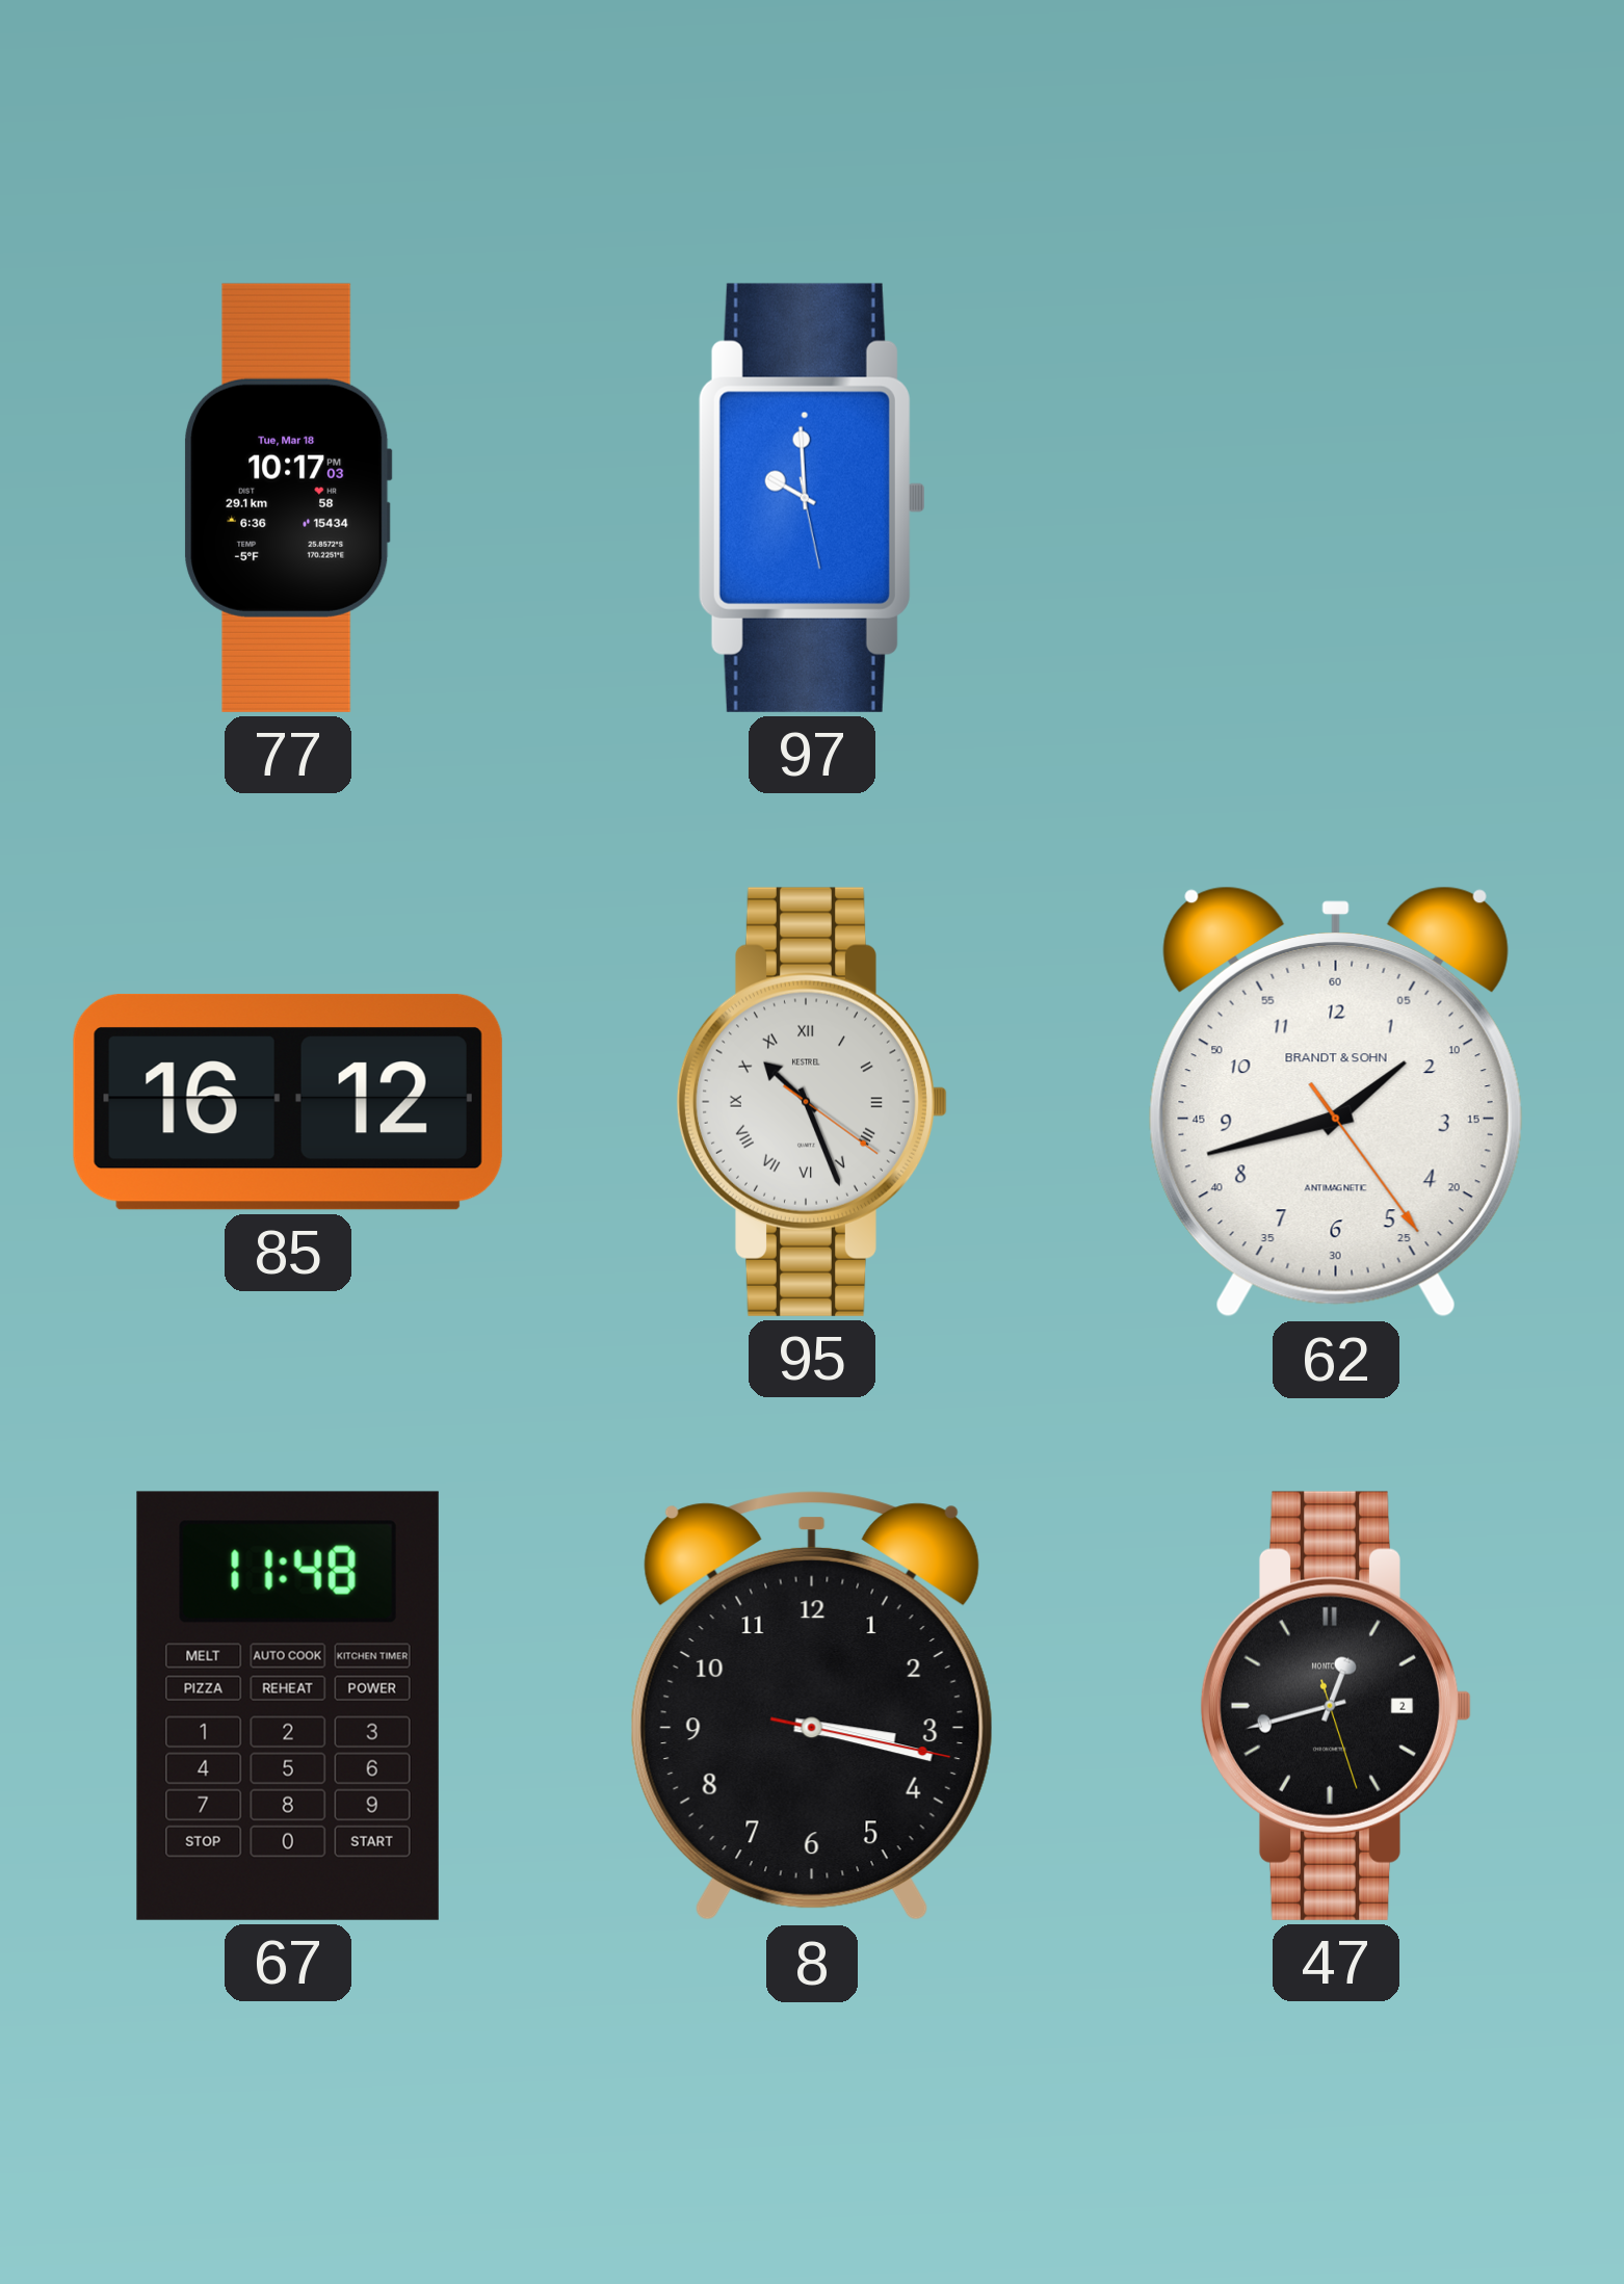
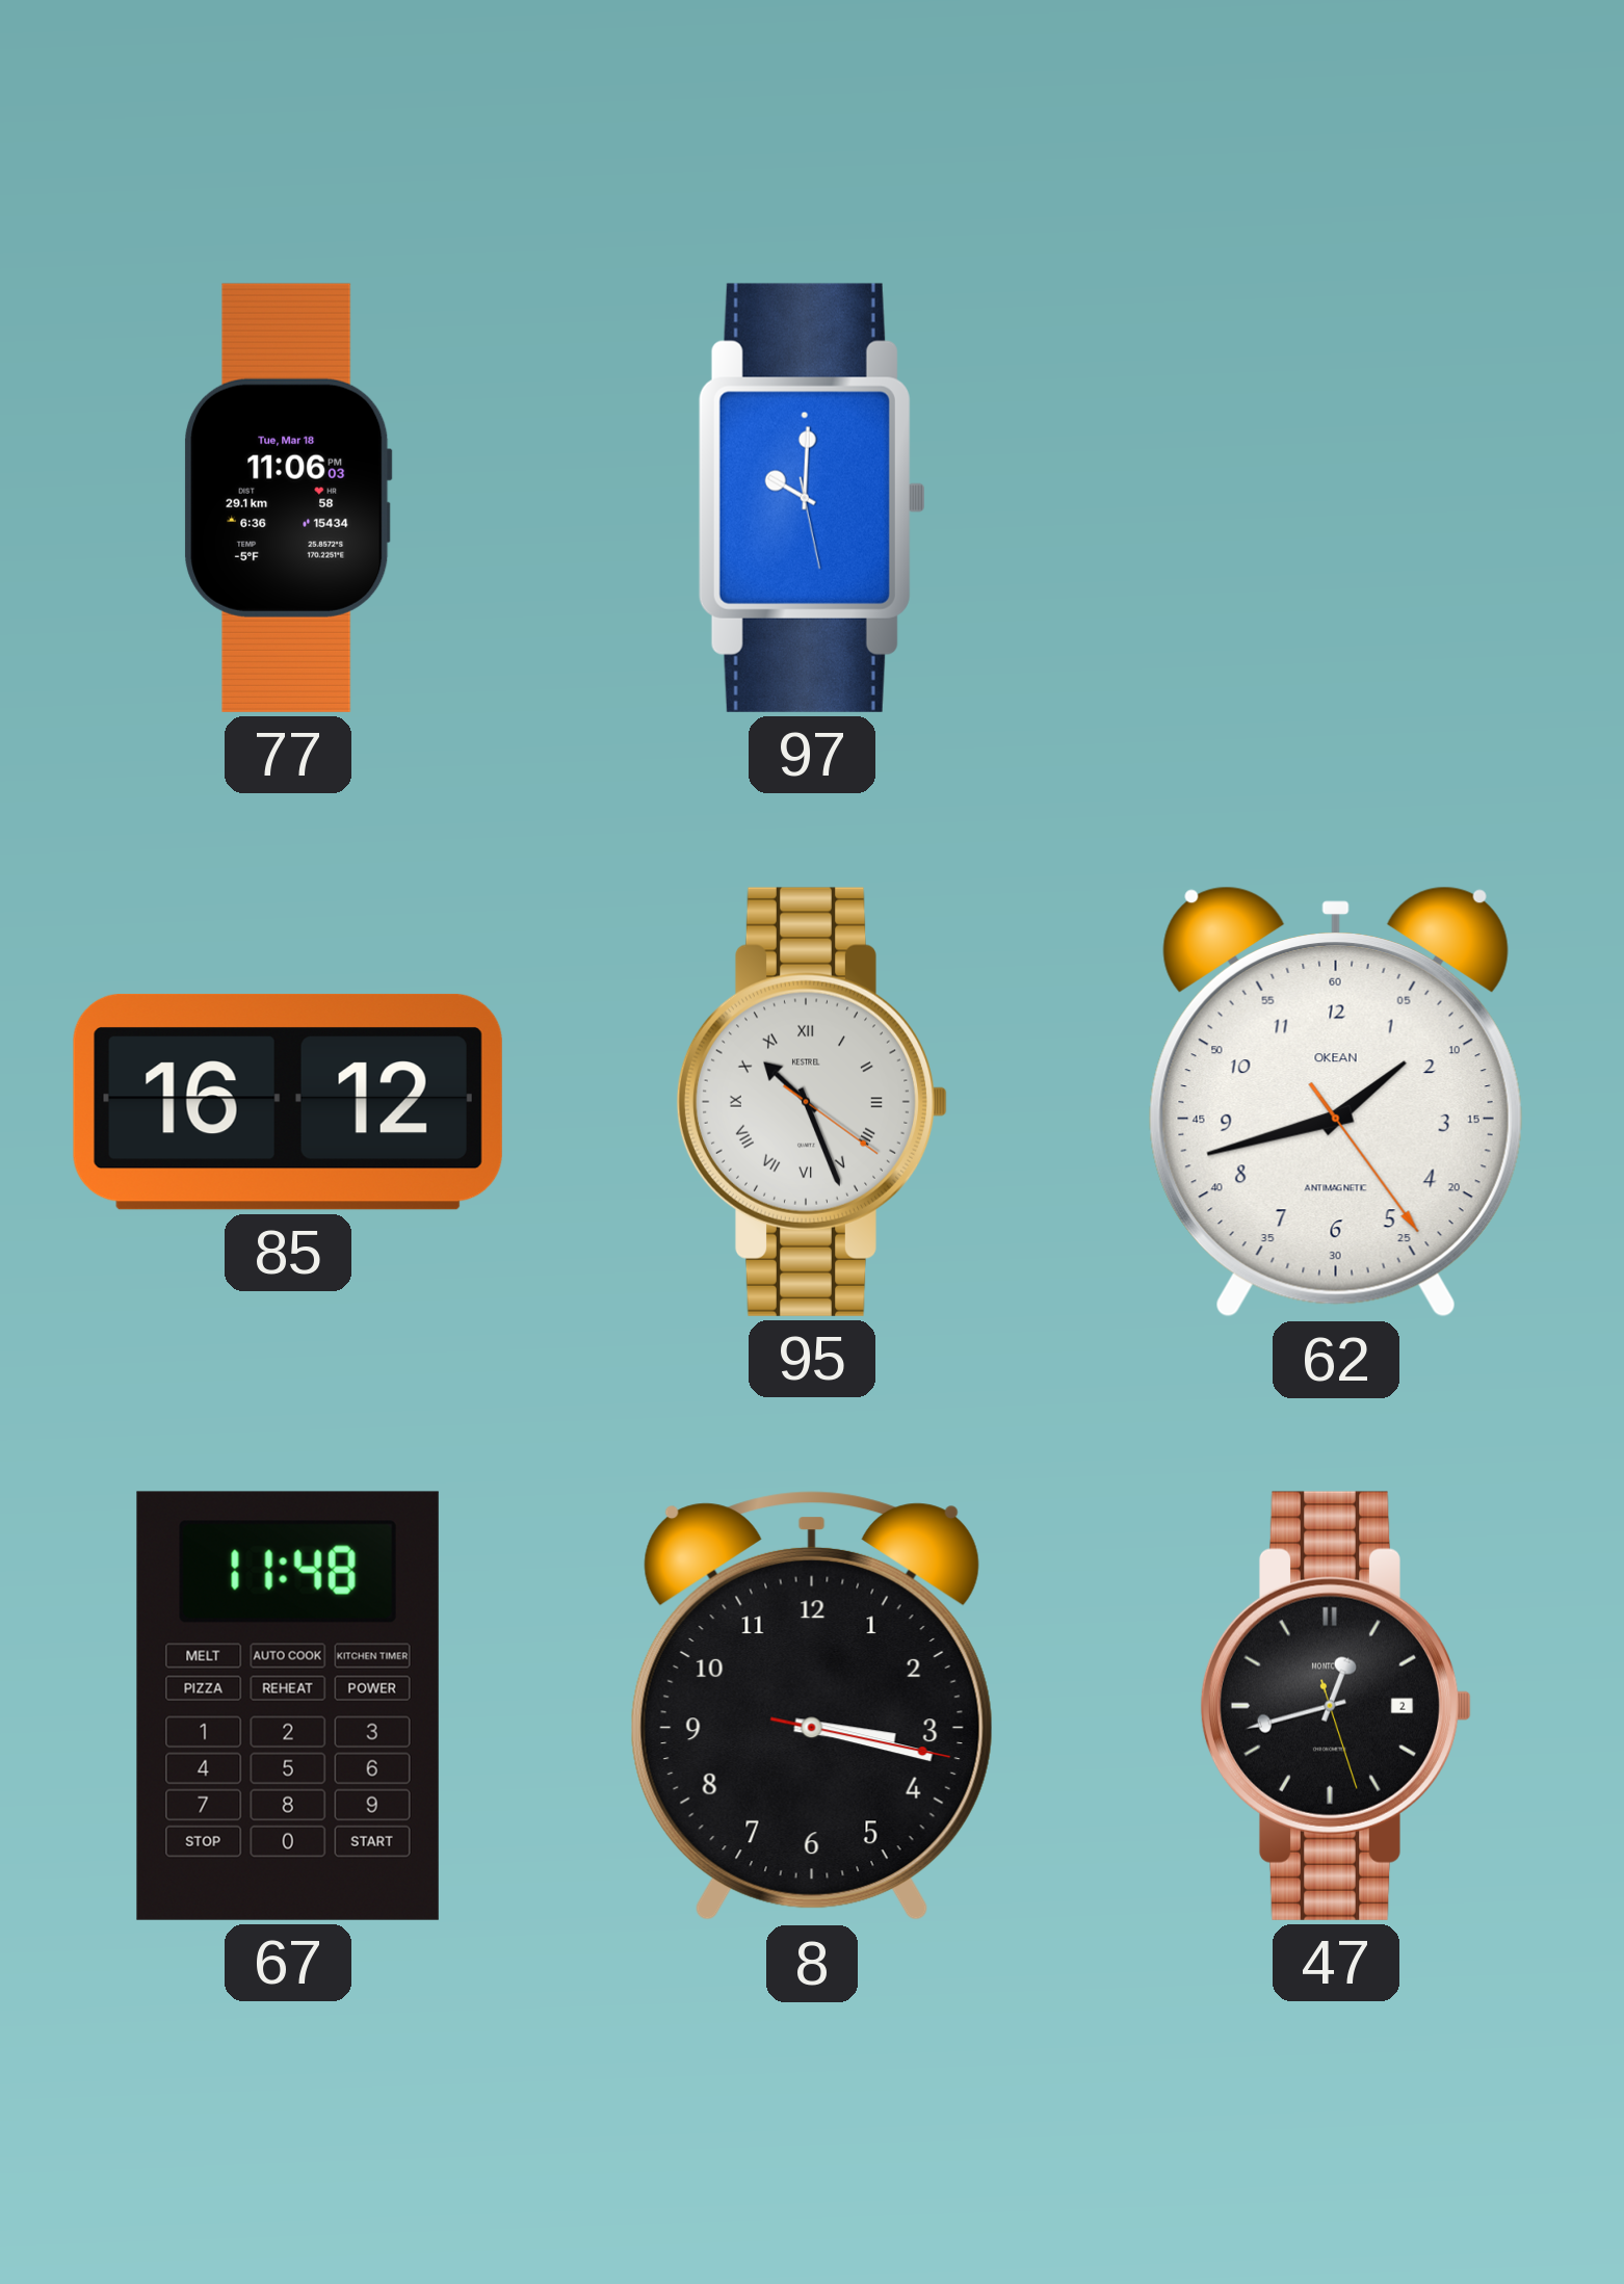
77: 10:17 -> 11:06 (289, 498)
97: 9:59 -> 10:00 (812, 498)
62 brand: BRANDT & SOHN -> OKEAN (1336, 1102)
